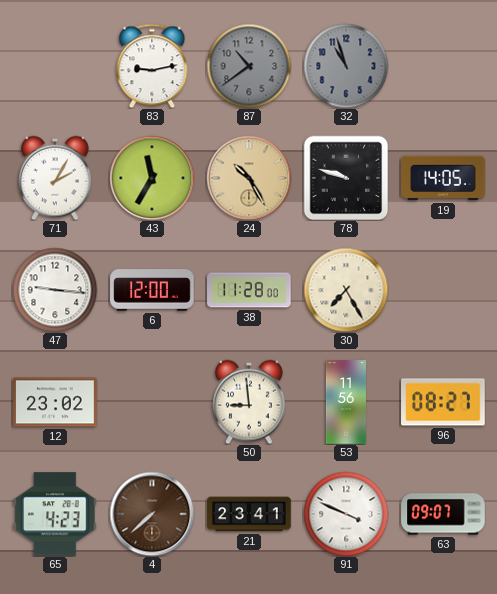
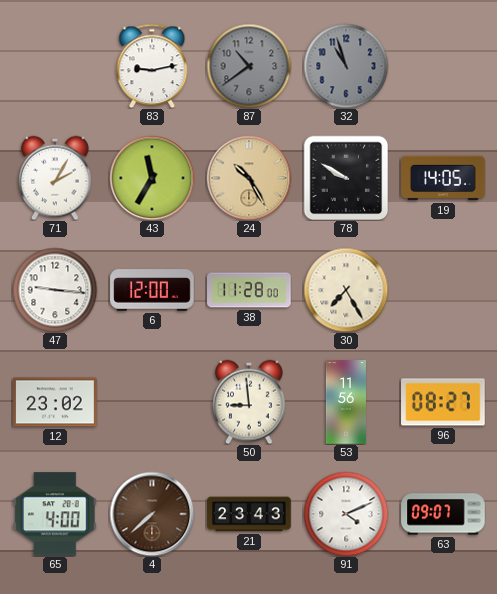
78: 9:48 -> 9:50 (346, 178)
65: 4:23 -> 4:00 (56, 514)
21: 23:41 -> 23:43 (249, 514)
91: 3:49 -> 4:11 (346, 514)
